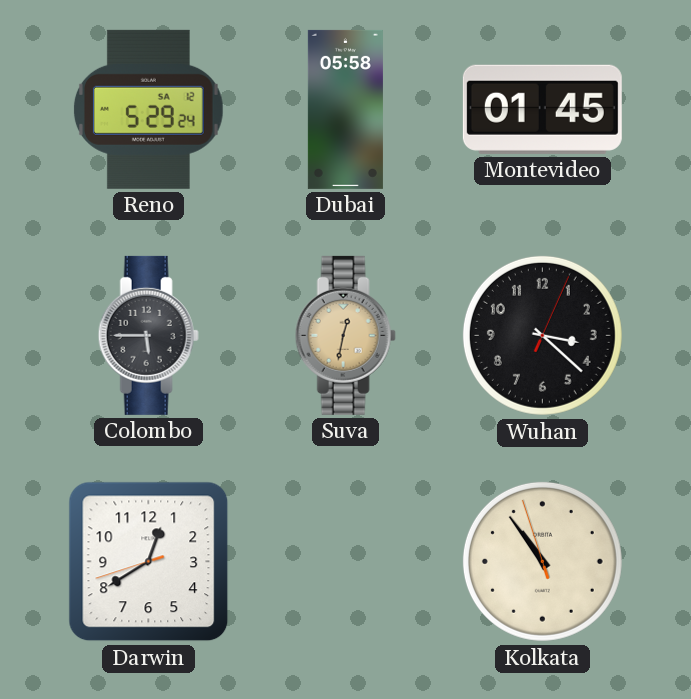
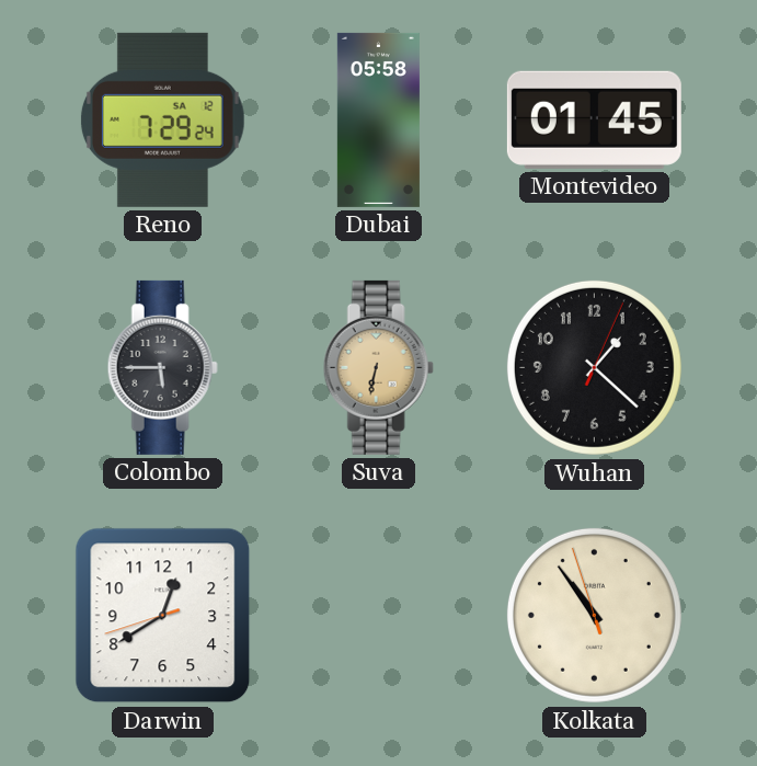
Reno: 5:29 -> 7:29 (162, 119)
Suva: 12:32 -> 6:32 (378, 367)
Wuhan: 3:22 -> 1:22 (594, 367)
